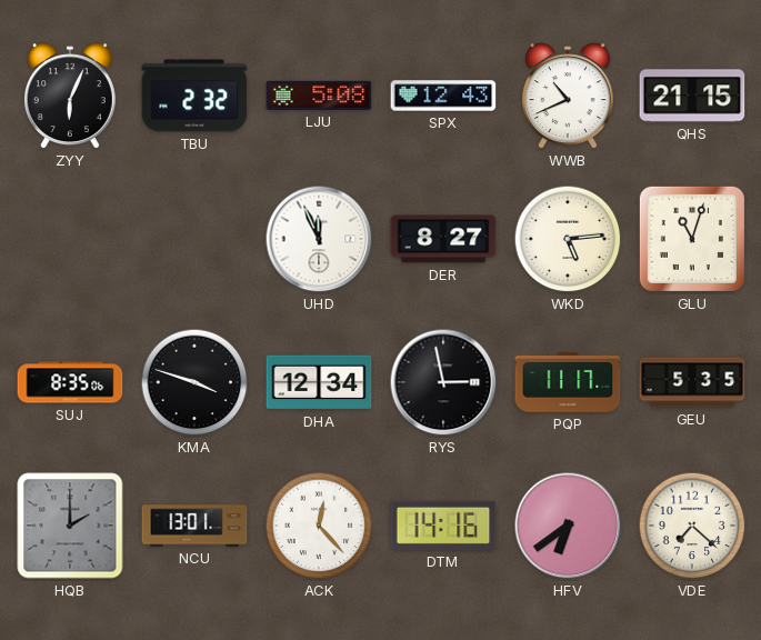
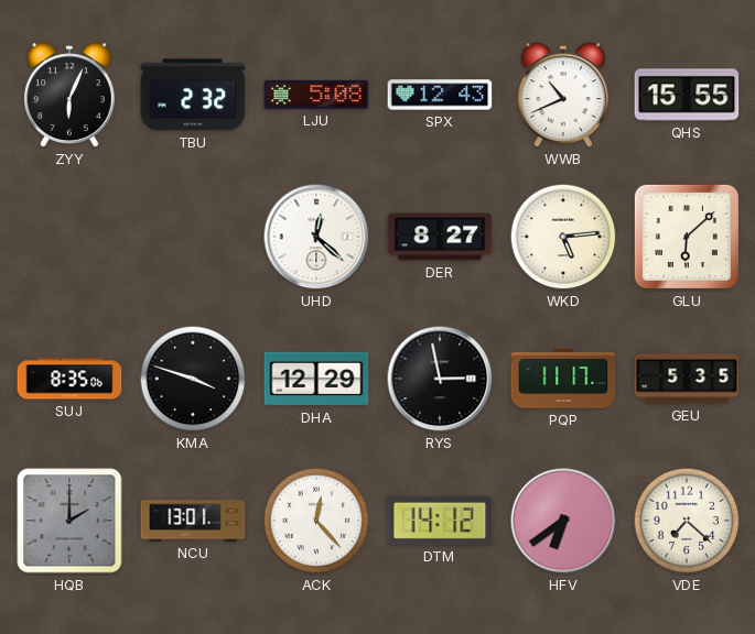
QHS: 21:15 -> 15:55 (687, 95)
UHD: 11:56 -> 12:22 (316, 237)
GLU: 11:03 -> 6:08 (687, 237)
DHA: 12:34 -> 12:29 (316, 379)
DTM: 14:16 -> 14:12 (440, 521)
